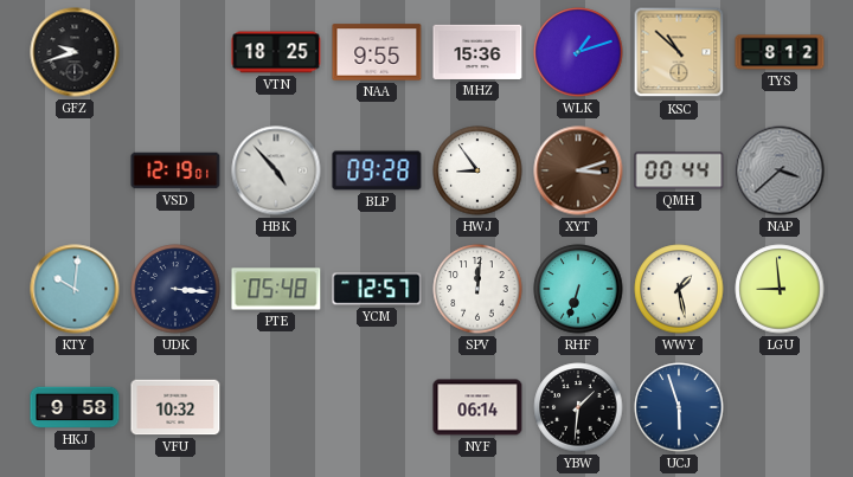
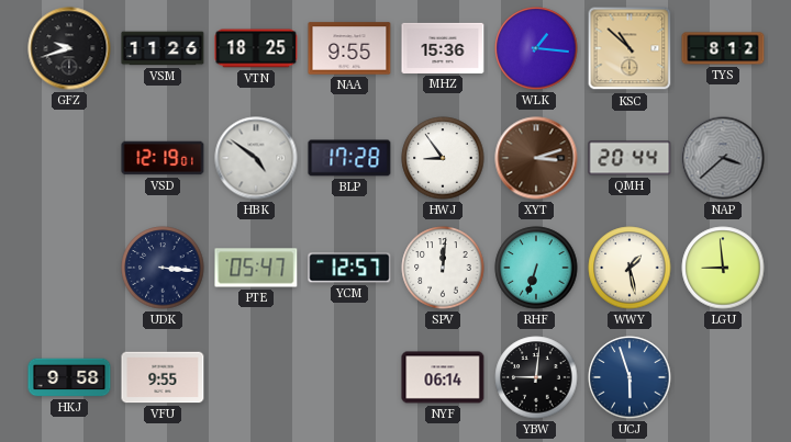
VSM: none -> 11:26 (163, 48)
WLK: 1:12 -> 1:16 (536, 48)
HBK: 4:53 -> 4:51 (256, 158)
BLP: 09:28 -> 17:28 (349, 158)
QMH: 00:44 -> 20:44 (630, 158)
KTY: 10:01 -> none (75, 289)
PTE: 05:48 -> 05:47 (256, 268)
VFU: 10:32 -> 9:55 (163, 377)
YBW: 1:31 -> 9:01 (536, 377)
